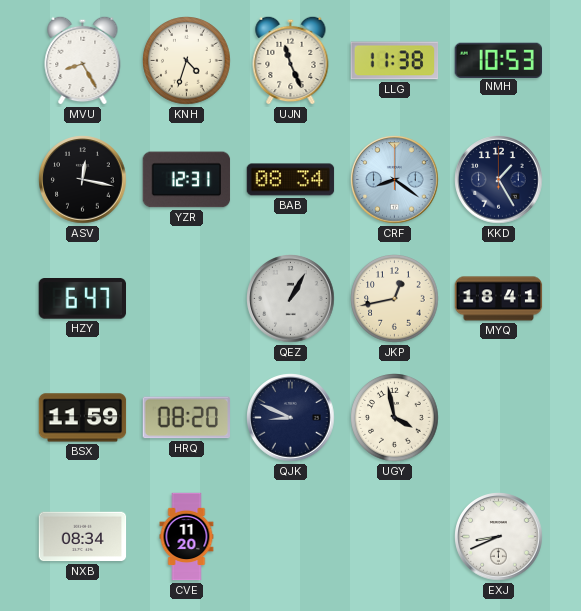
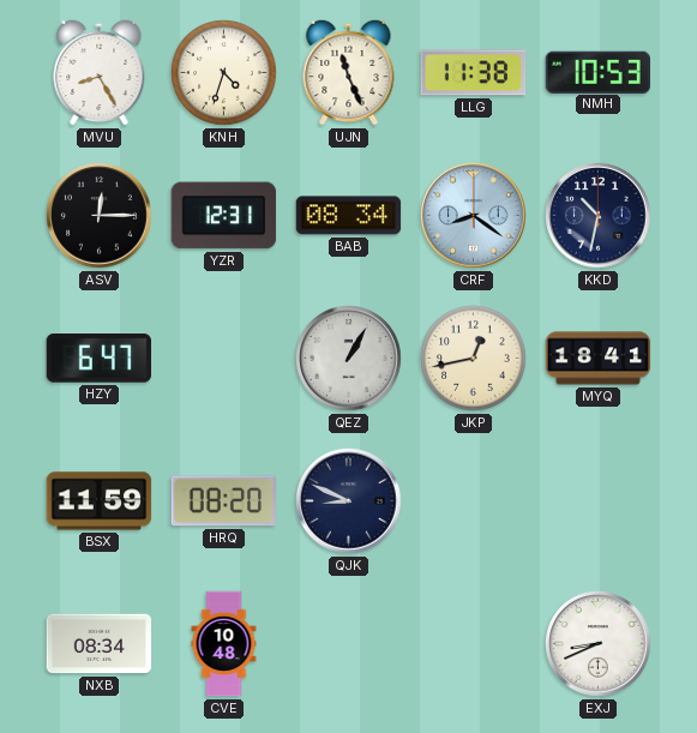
ASV: 12:17 -> 12:15 (100, 216)
KKD: 1:25 -> 10:32 (599, 216)
UGY: 3:58 -> none (395, 418)
CVE: 11:20 -> 10:48 (224, 644)
